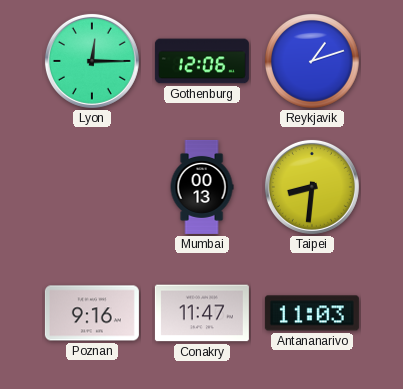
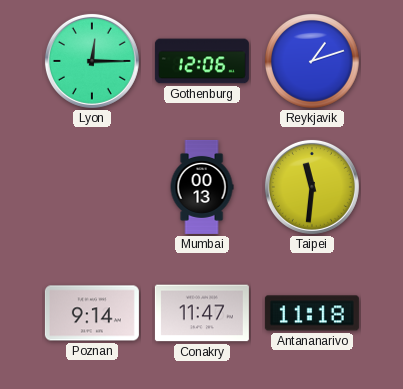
Taipei: 8:31 -> 11:31 (312, 187)
Poznan: 9:16 -> 9:14 (92, 313)
Antananarivo: 11:03 -> 11:18 (312, 313)
